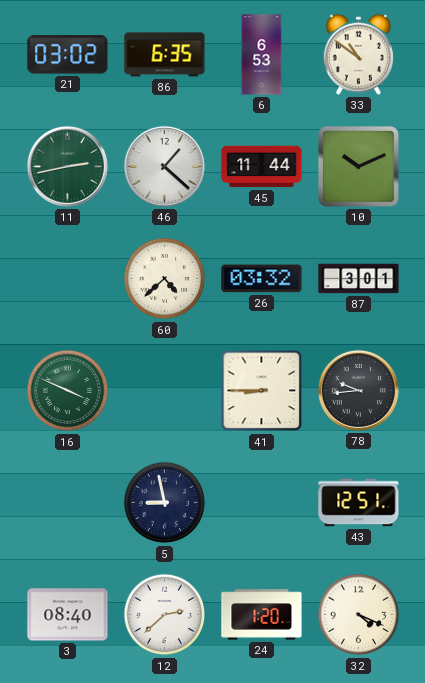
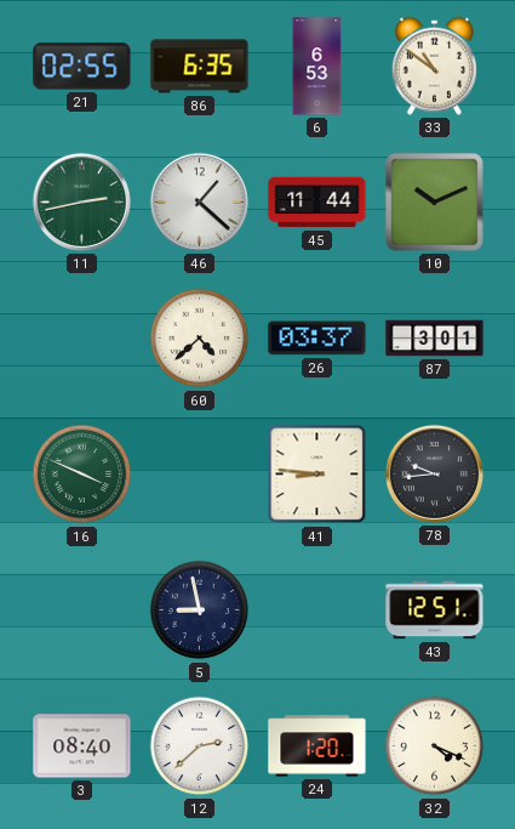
21: 03:02 -> 02:55 (82, 67)
26: 03:32 -> 03:37 (317, 339)
41: 8:45 -> 8:46 (317, 475)
